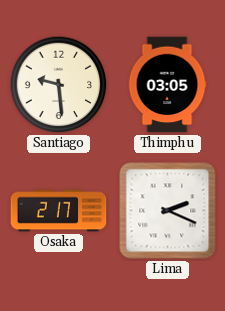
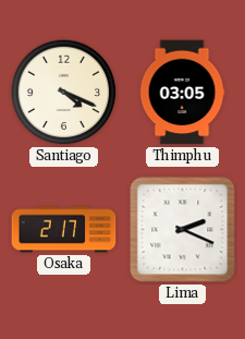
Santiago: 9:29 -> 4:19 (64, 93)
